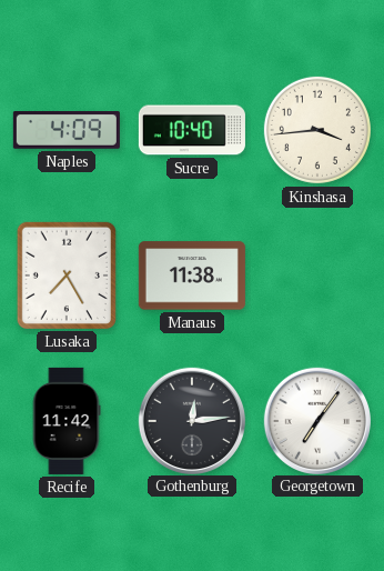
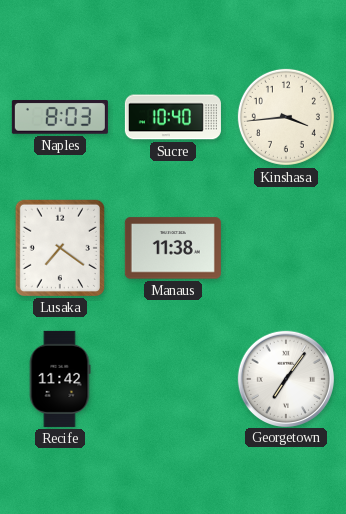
Naples: 4:09 -> 8:03 (60, 118)
Lusaka: 7:25 -> 7:21 (60, 248)
Gothenburg: 12:14 -> none (191, 420)
